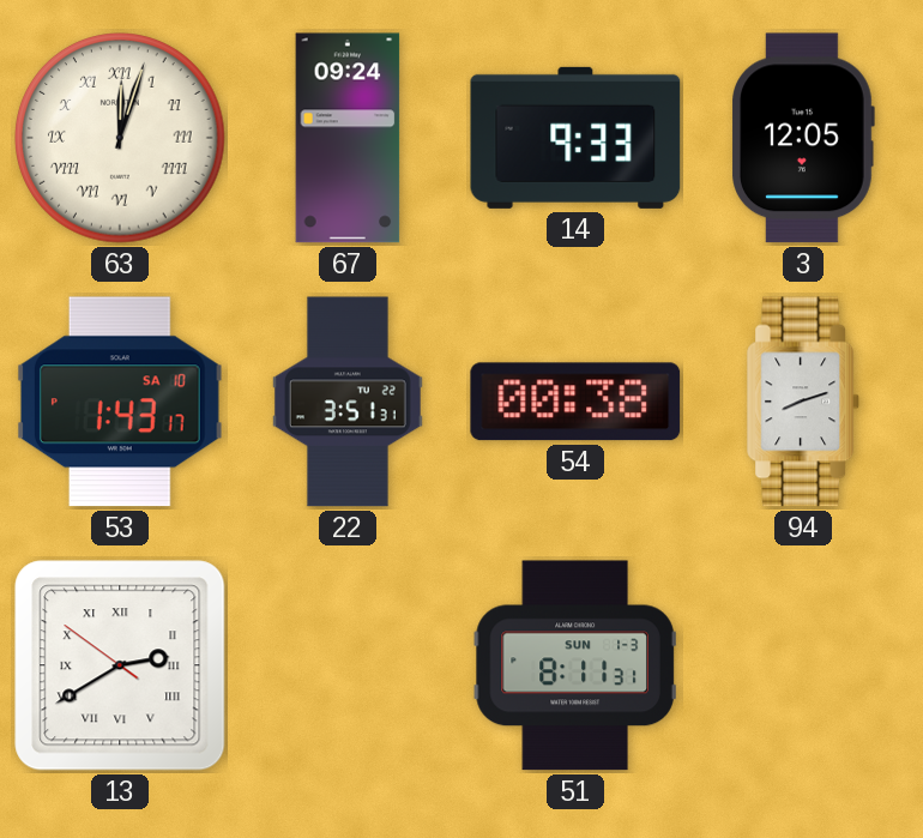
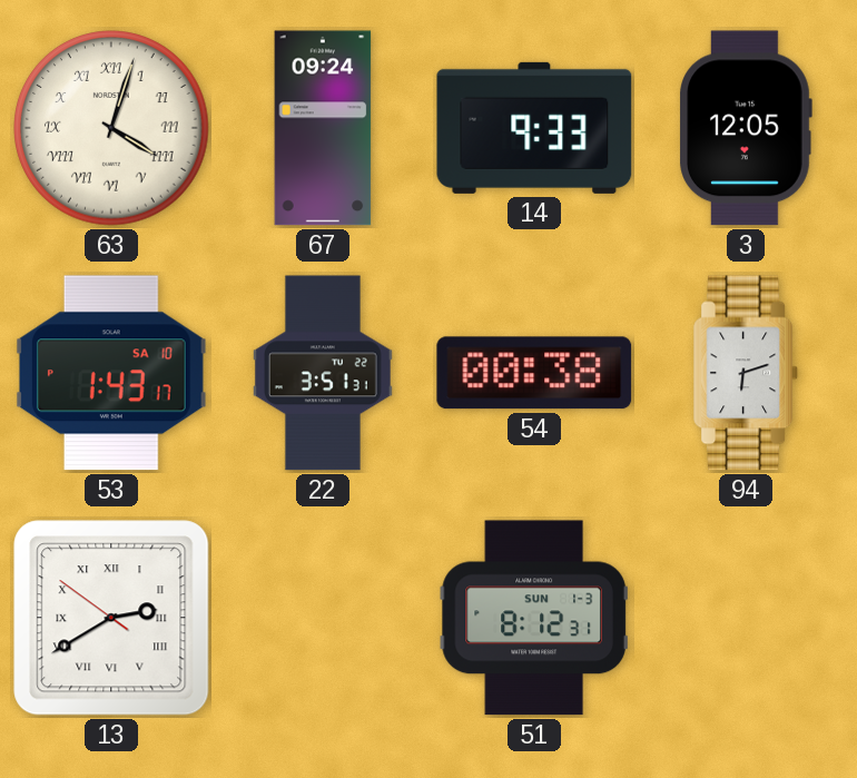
63: 12:03 -> 4:03 (111, 128)
94: 8:12 -> 6:12 (747, 373)
51: 8:11 -> 8:12 (534, 618)
